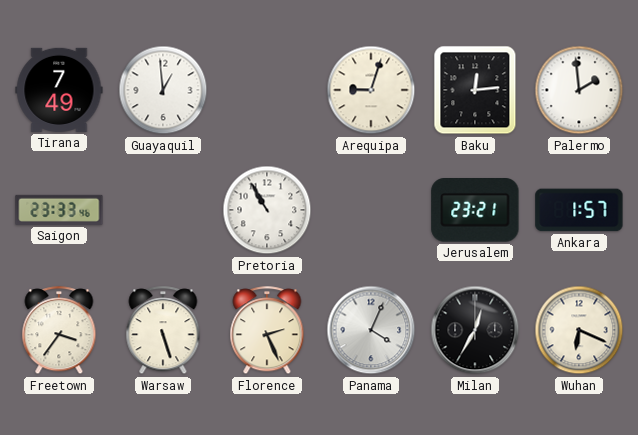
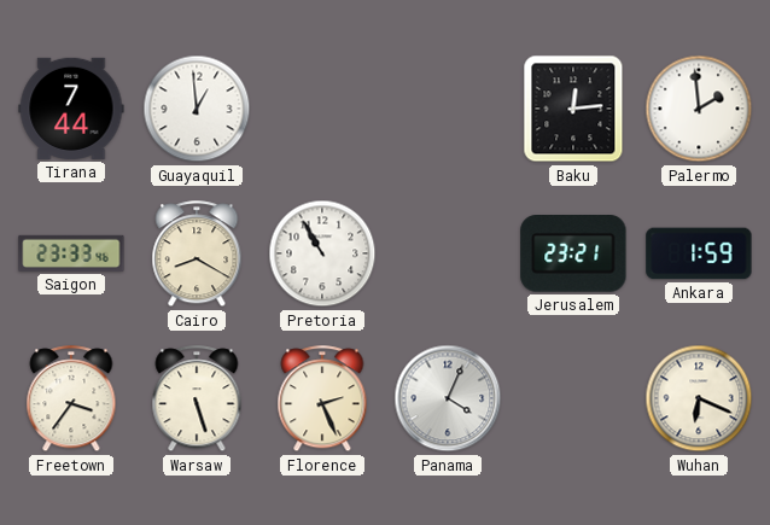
Tirana: 7:49 -> 7:44 (71, 109)
Arequipa: 9:03 -> none (371, 90)
Cairo: none -> 8:20 (197, 255)
Ankara: 1:57 -> 1:59 (699, 253)
Milan: 12:35 -> none (475, 330)
